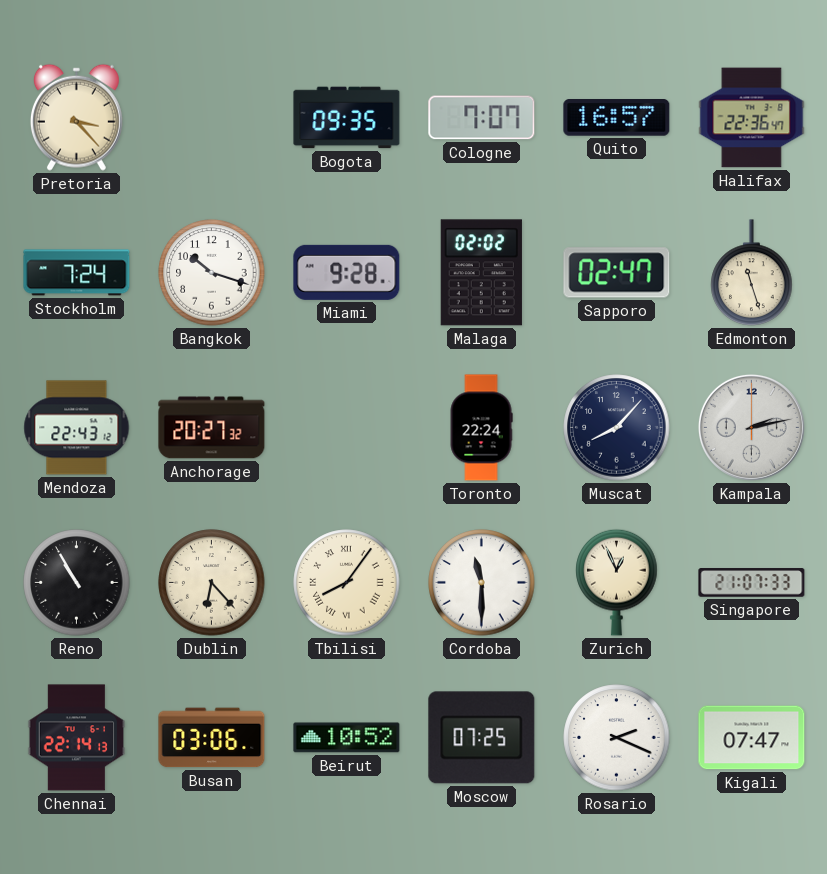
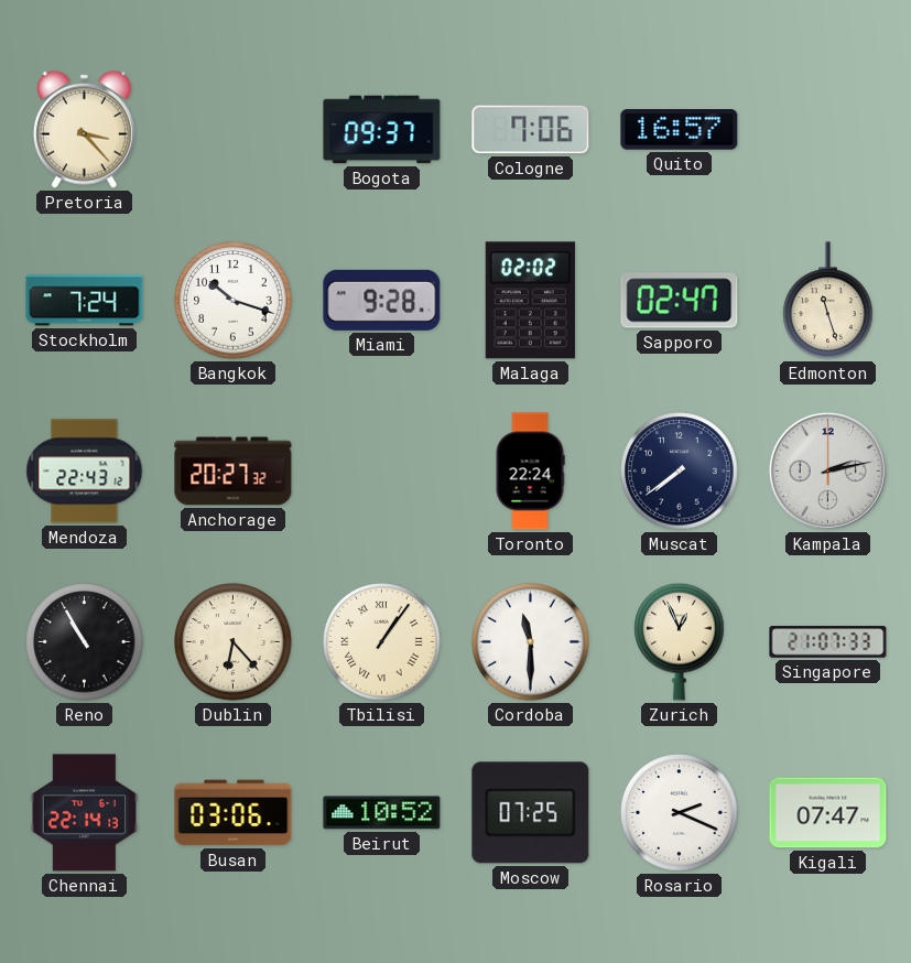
Bogota: 09:35 -> 09:37 (382, 130)
Cologne: 7:07 -> 7:06 (531, 130)
Halifax: 22:36 -> none (752, 118)
Muscat: 8:07 -> 7:39 (680, 472)
Tbilisi: 8:06 -> 1:06 (382, 642)
